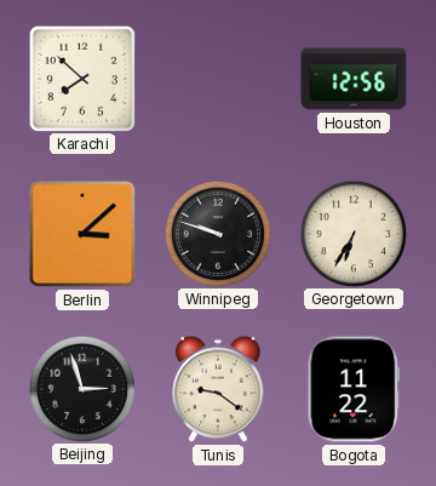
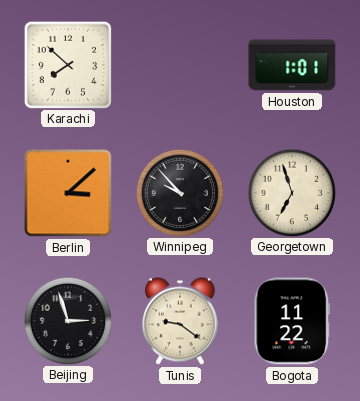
Houston: 12:56 -> 1:01 (292, 65)
Winnipeg: 9:48 -> 9:53 (179, 192)
Georgetown: 6:35 -> 6:57 (291, 192)
